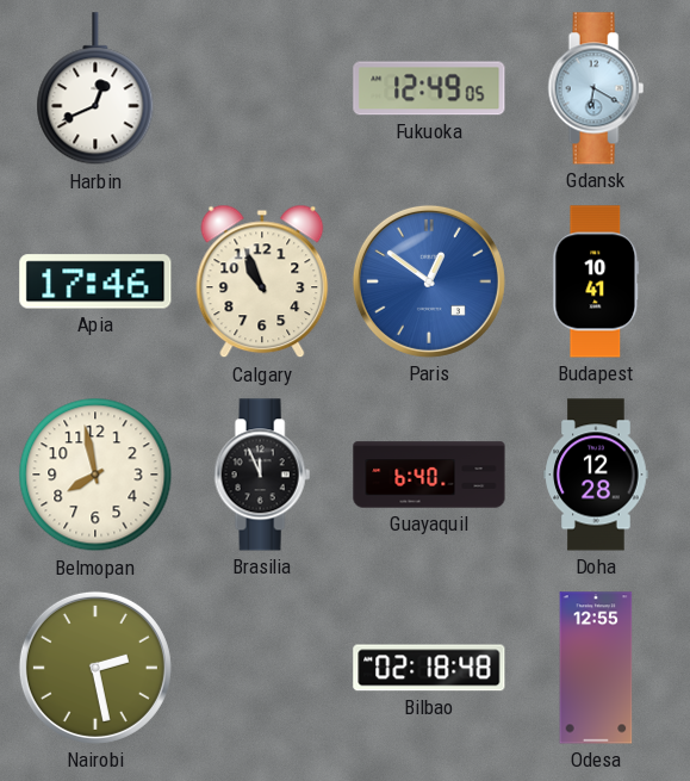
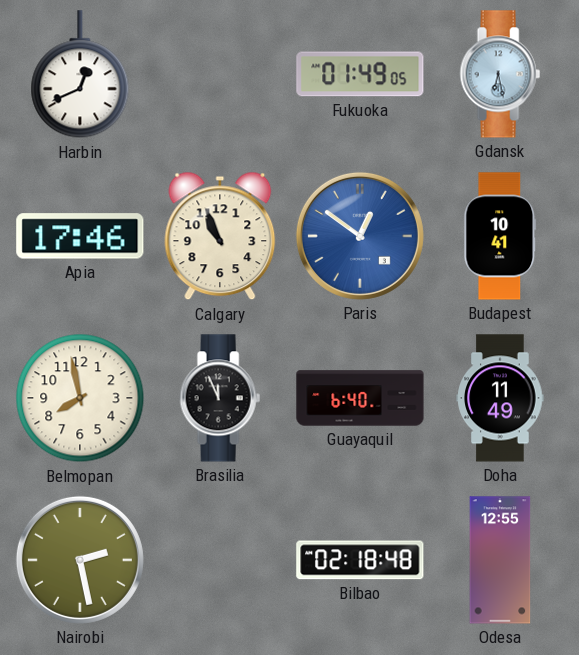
Fukuoka: 12:49 -> 01:49 (360, 74)
Gdansk: 6:20 -> 6:28 (500, 74)
Doha: 12:28 -> 11:49 (500, 398)
